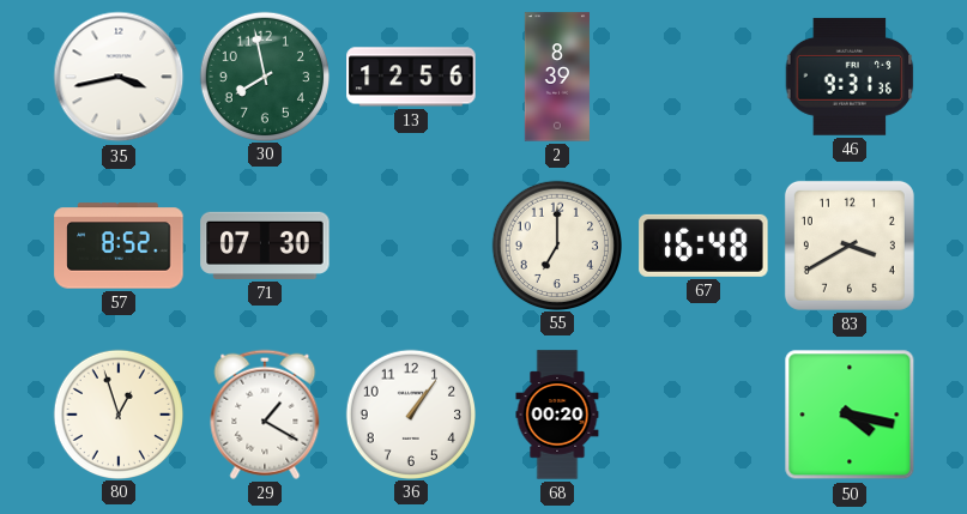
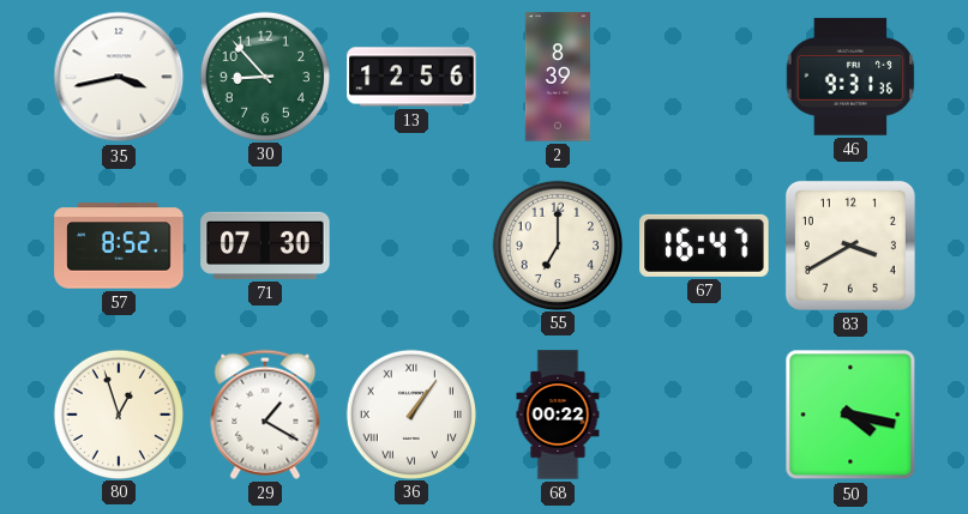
30: 7:58 -> 8:53 (264, 75)
67: 16:48 -> 16:47 (704, 246)
36 numerals: Arabic -> Roman (410, 413)
68: 00:20 -> 00:22 (558, 415)
